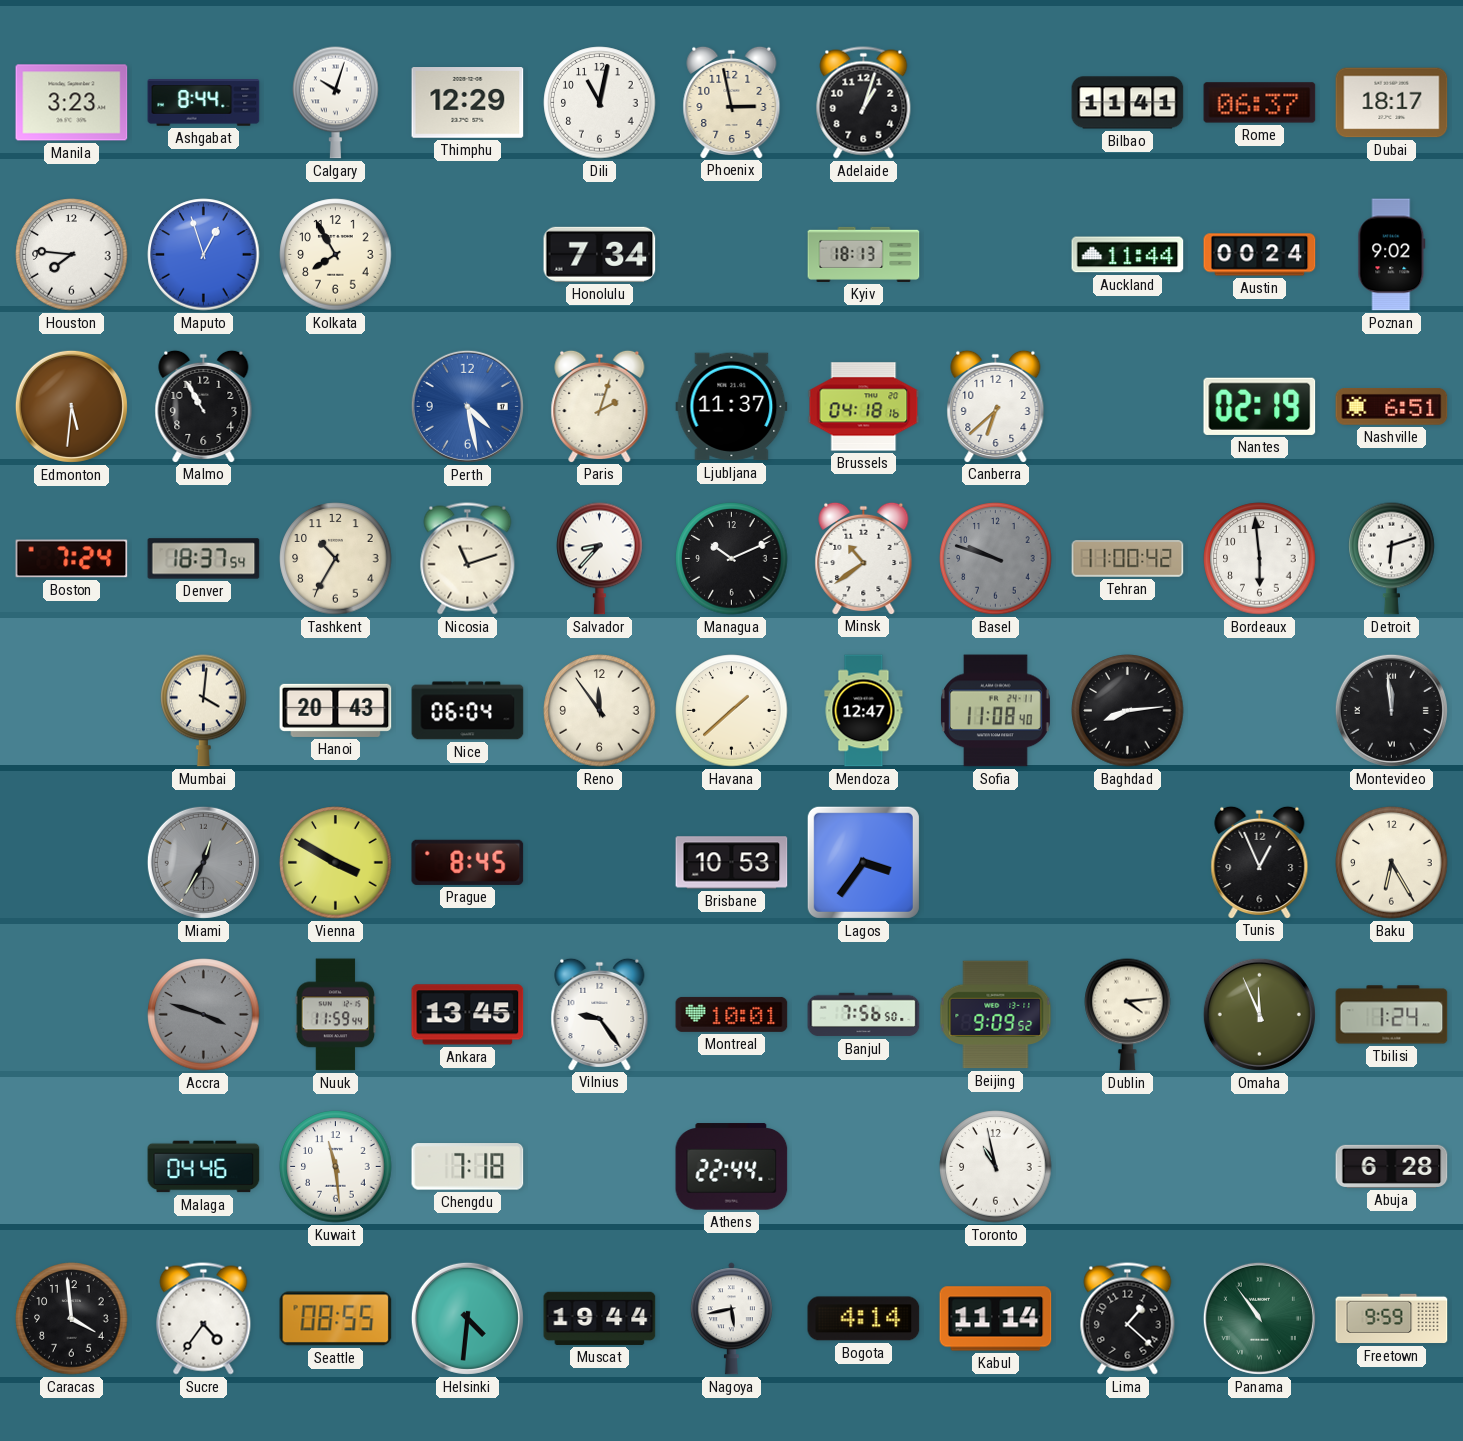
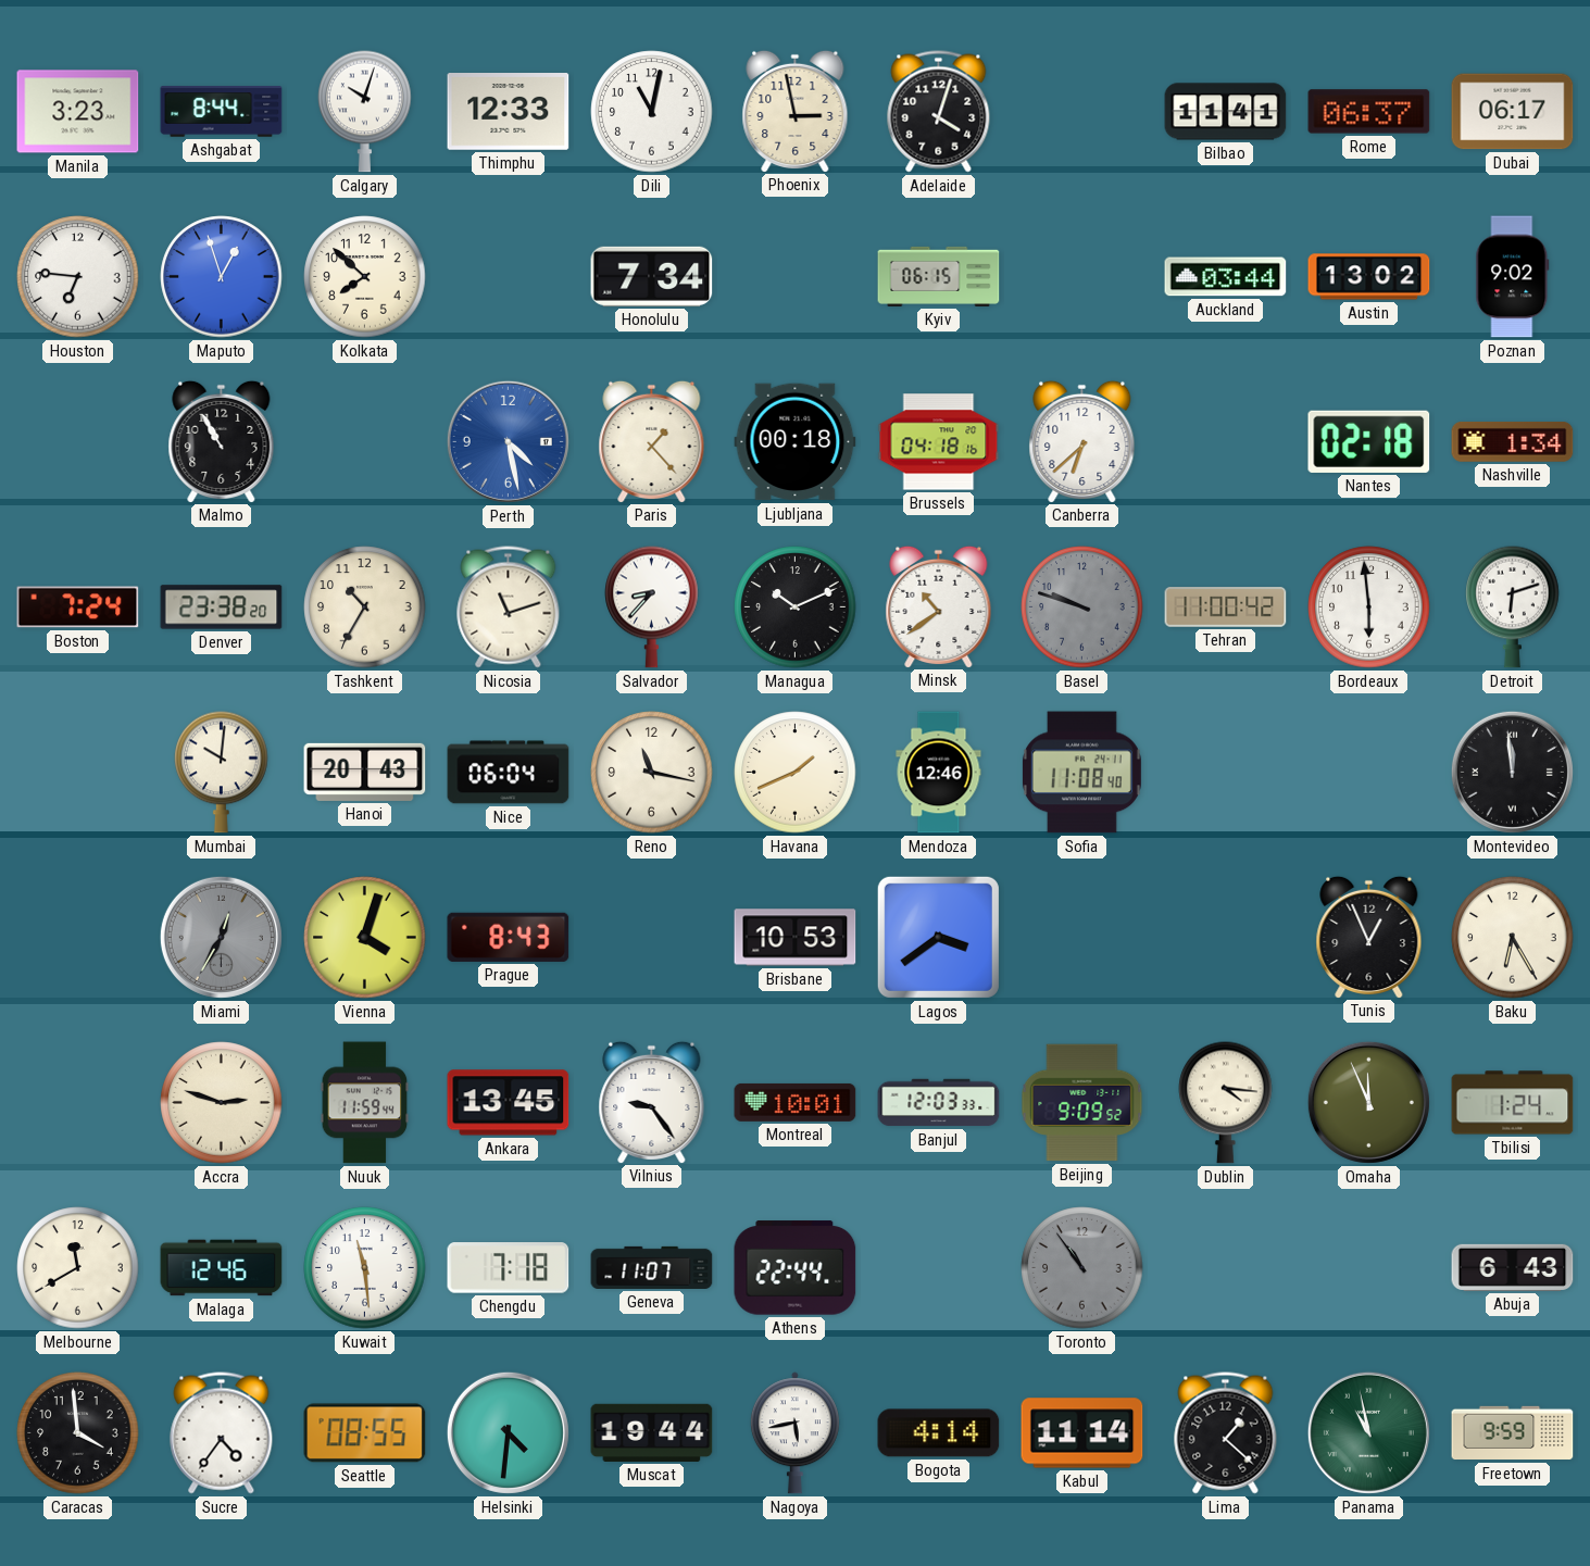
Thimphu: 12:29 -> 12:33 (509, 112)
Adelaide: 1:03 -> 4:03 (939, 112)
Dubai: 18:17 -> 06:17 (1513, 112)
Houston: 7:46 -> 6:46 (78, 277)
Kolkata: 7:55 -> 7:52 (365, 277)
Kyiv: 18:13 -> 06:15 (939, 276)
Auckland: 11:44 -> 03:44 (1226, 277)
Austin: 00:24 -> 13:02 (1369, 277)
Edmonton: 5:31 -> none (71, 406)
Paris: 2:03 -> 1:23 (652, 441)
Ljubljana: 11:37 -> 00:18 (796, 442)
Nantes: 02:19 -> 02:18 (1369, 441)
Nashville: 6:51 -> 1:34 (1513, 442)
Denver: 18:37 -> 23:38 (222, 607)
Mumbai: 4:01 -> 10:01 (222, 772)
Reno: 11:54 -> 11:17 (652, 773)
Havana: 1:38 -> 1:41 (796, 773)
Mendoza: 12:47 -> 12:46 (939, 773)
Baghdad: 8:14 -> none (1128, 711)
Vienna: 3:50 -> 4:03 (365, 938)
Prague: 8:45 -> 8:43 (509, 937)
Lagos: 3:36 -> 3:39 (938, 937)
Accra: 3:48 -> 2:48 (222, 1103)
Accra dial: grey -> cream (222, 1103)
Banjul: 7:56 -> 12:03 (939, 1103)
Dublin: 4:14 -> 4:16 (1226, 1102)
Melbourne: none -> 11:40 (78, 1268)
Malaga: 04:46 -> 12:46 (222, 1268)
Geneva: none -> 11:07 (652, 1267)
Toronto: 10:58 -> 10:54 (1082, 1268)
Toronto dial: white -> grey (1082, 1268)
Abuja: 6:28 -> 6:43 (1513, 1267)
Panama: 10:54 -> 10:58 (1368, 1432)
